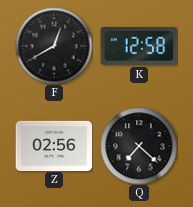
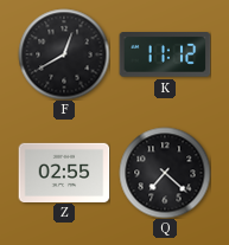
K: 12:58 -> 11:12 (165, 56)
Z: 02:56 -> 02:55 (64, 172)
